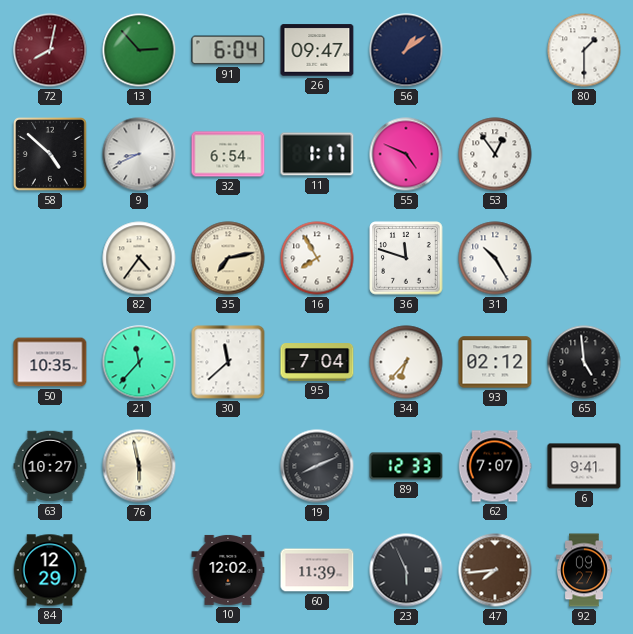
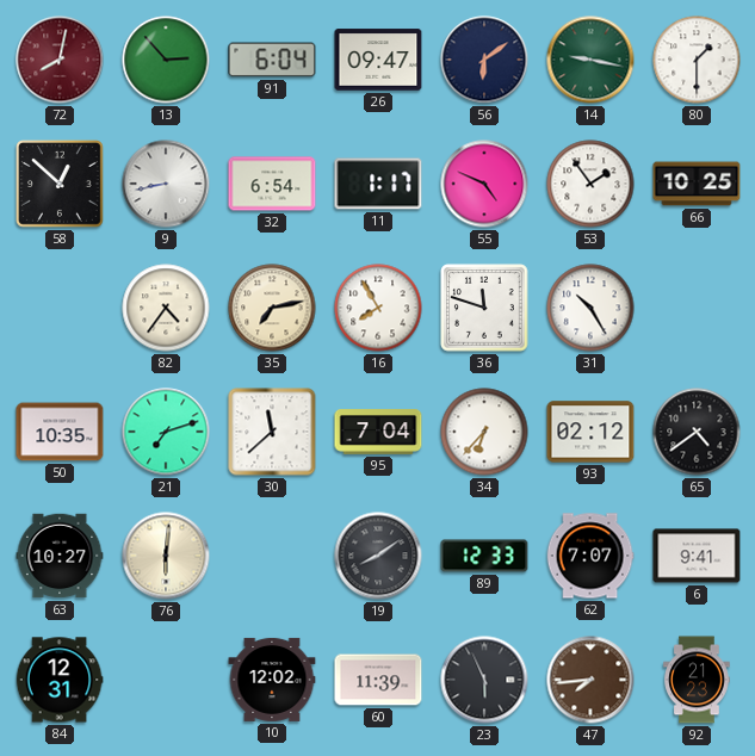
56: 1:09 -> 6:09 (484, 60)
14: none -> 9:17 (590, 60)
58: 4:52 -> 12:52 (61, 185)
9: 8:41 -> 8:43 (166, 184)
53: 12:54 -> 1:54 (590, 184)
66: none -> 10:25 (697, 184)
21: 11:37 -> 7:12 (166, 432)
65: 4:59 -> 4:39 (697, 432)
76: 5:58 -> 6:01 (166, 556)
19: 8:11 -> 8:09 (378, 556)
84: 12:29 -> 12:31 (60, 680)
92: 09:27 -> 21:23 (697, 680)
